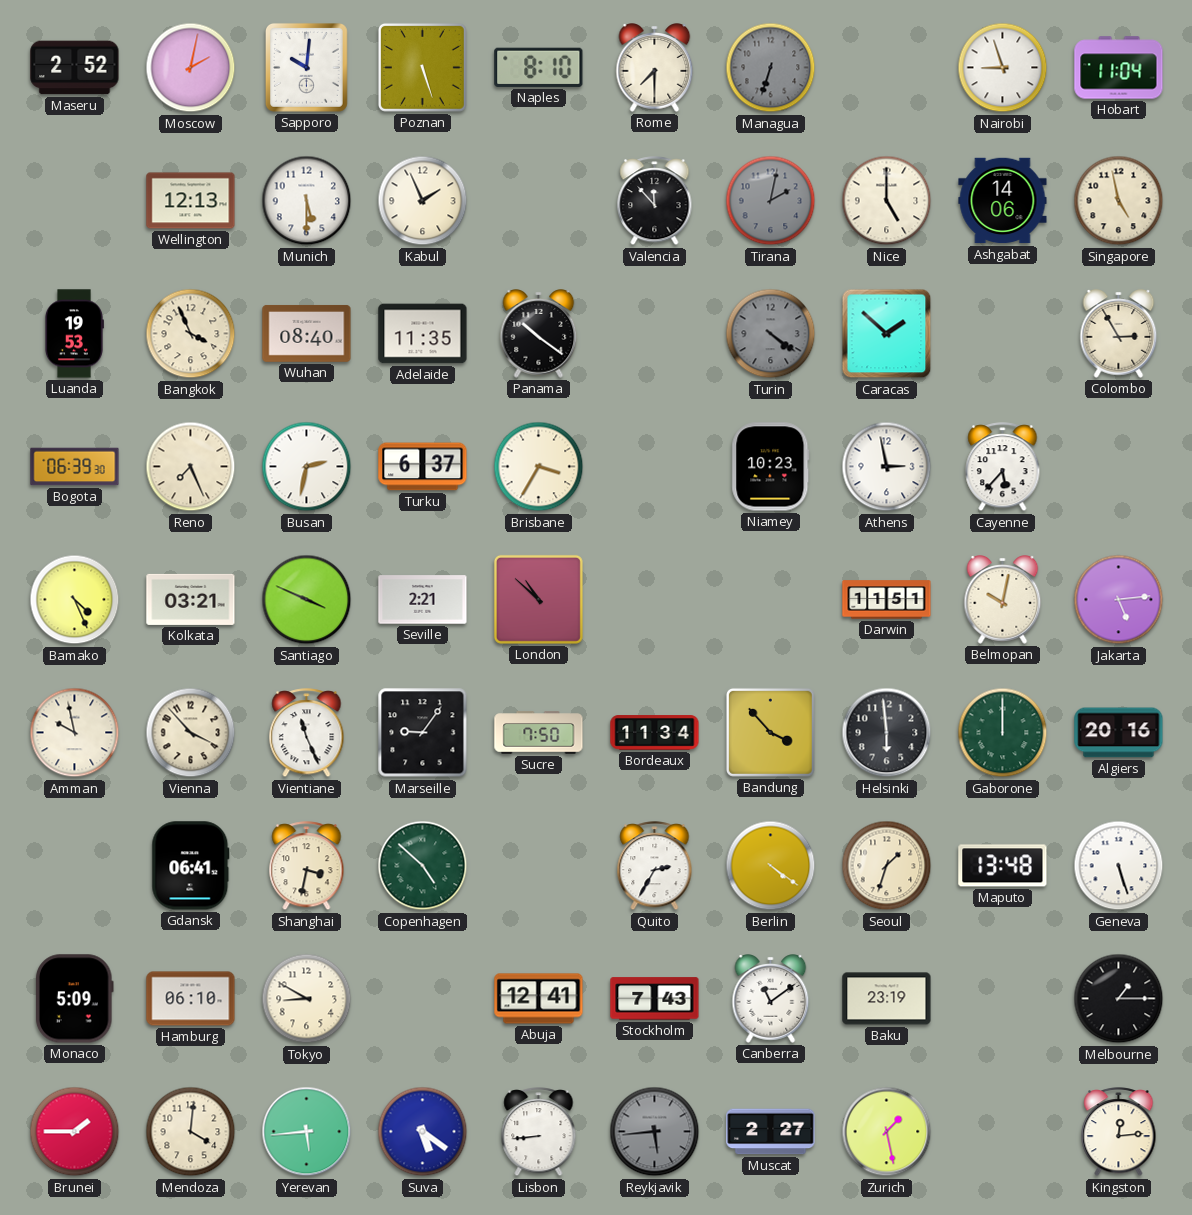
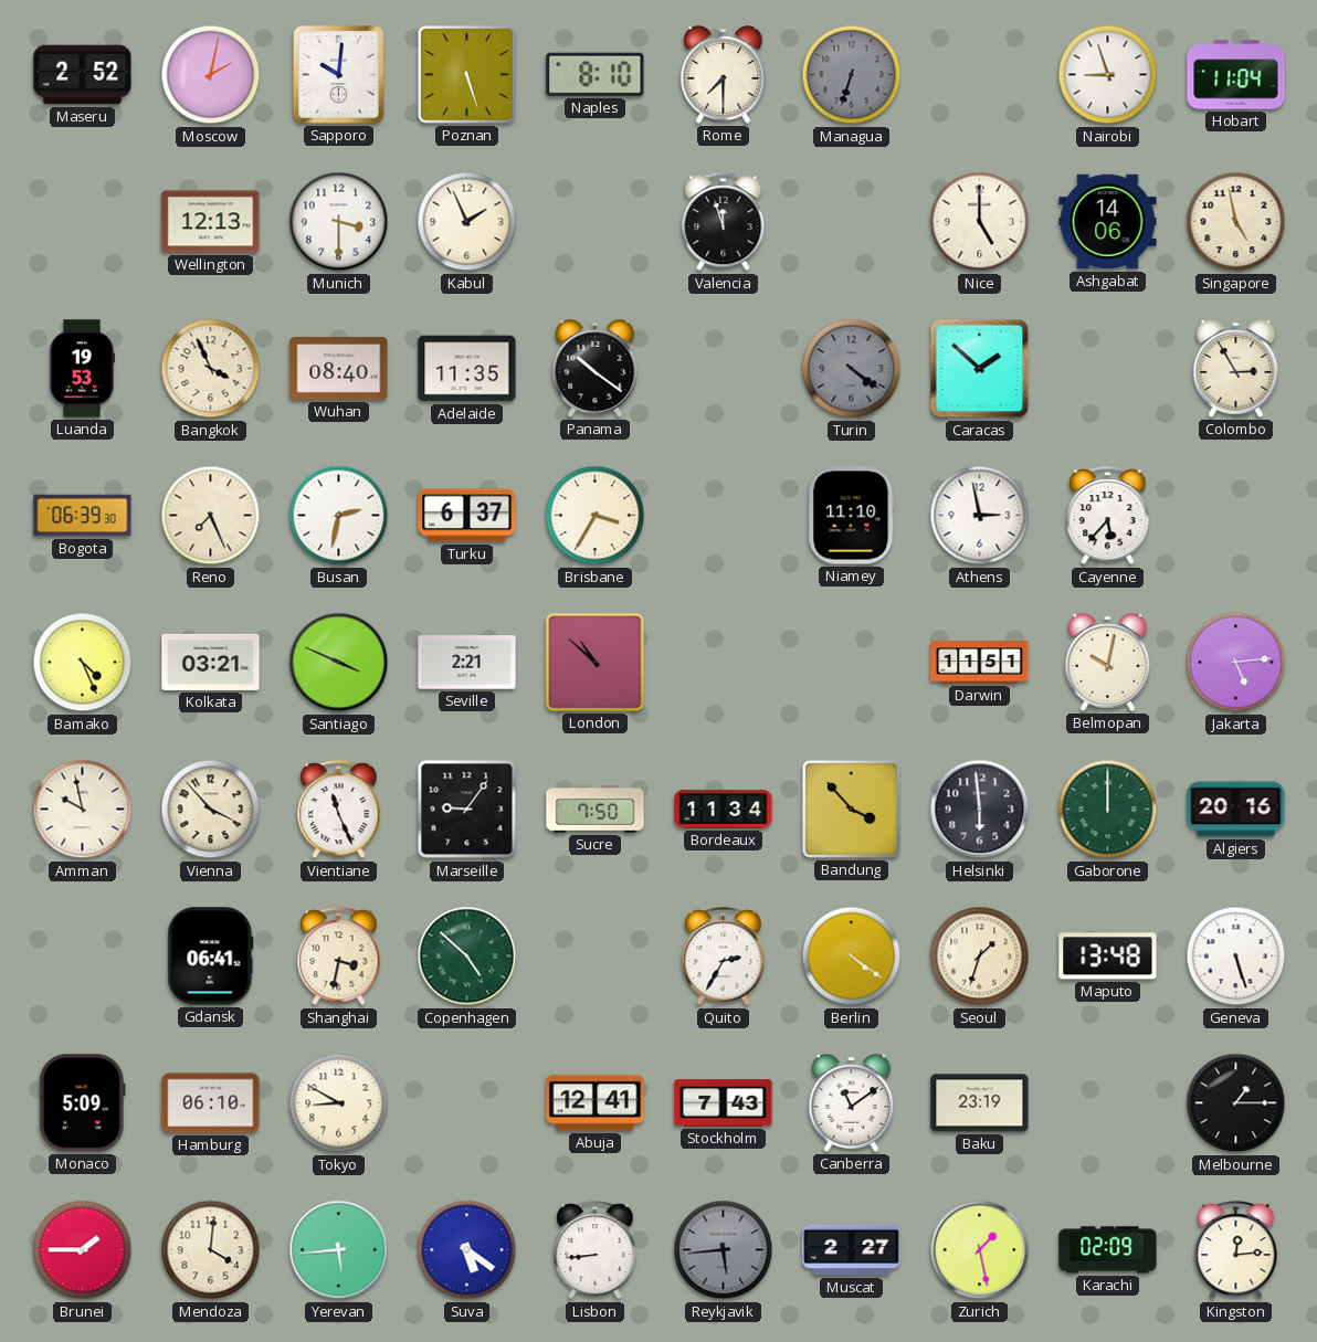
Munich: 5:30 -> 3:30 (339, 222)
Valencia: 11:53 -> 11:57 (724, 222)
Tirana: 2:02 -> none (771, 201)
Niamey: 10:23 -> 11:10 (852, 516)
Karachi: none -> 02:09 (1108, 1250)
